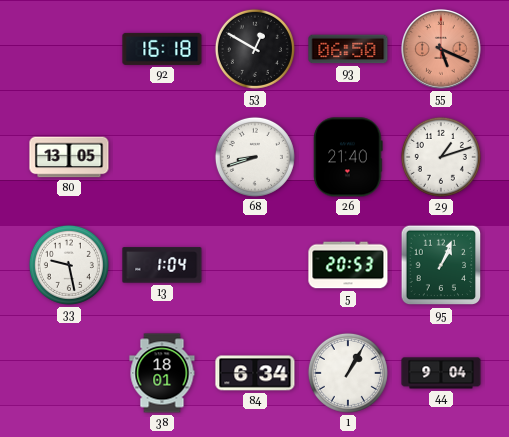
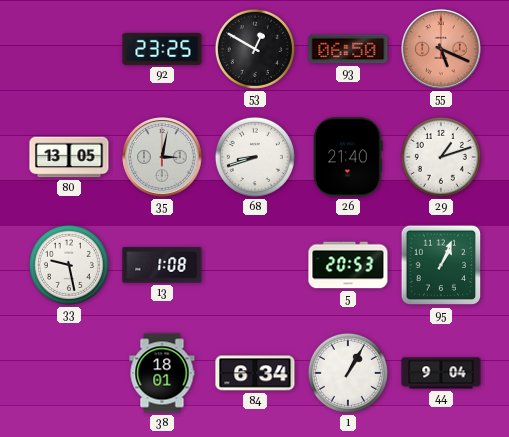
92: 16:18 -> 23:25 (162, 49)
35: none -> 3:02 (162, 157)
13: 1:04 -> 1:08 (162, 265)
